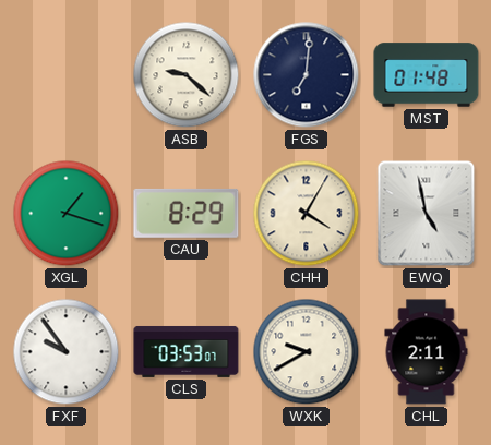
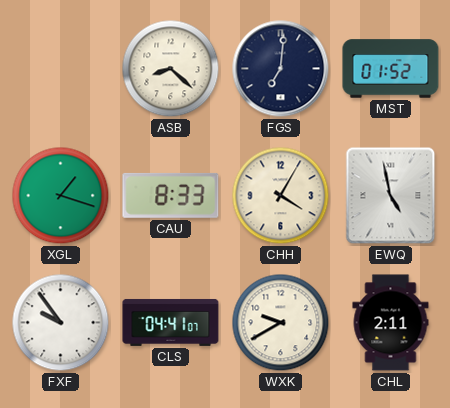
ASB: 9:22 -> 8:22 (171, 69)
MST: 01:48 -> 01:52 (391, 69)
CAU: 8:29 -> 8:33 (171, 195)
CLS: 03:53 -> 04:41 (171, 322)
